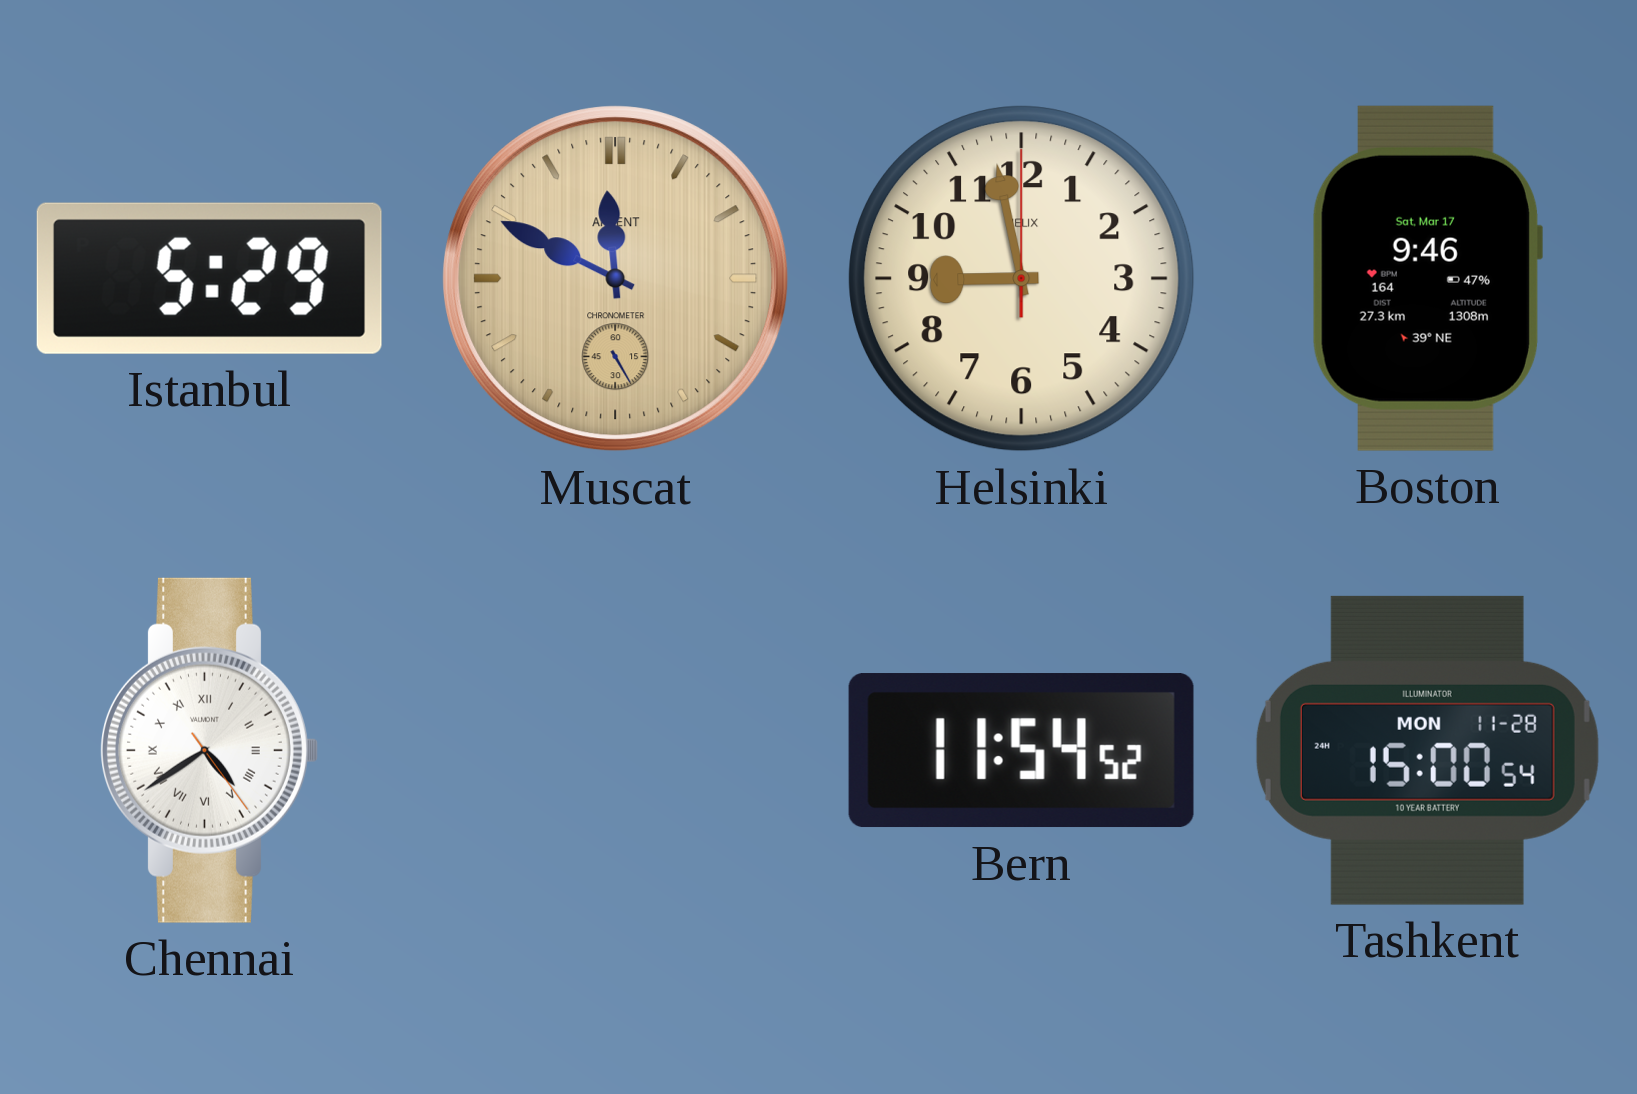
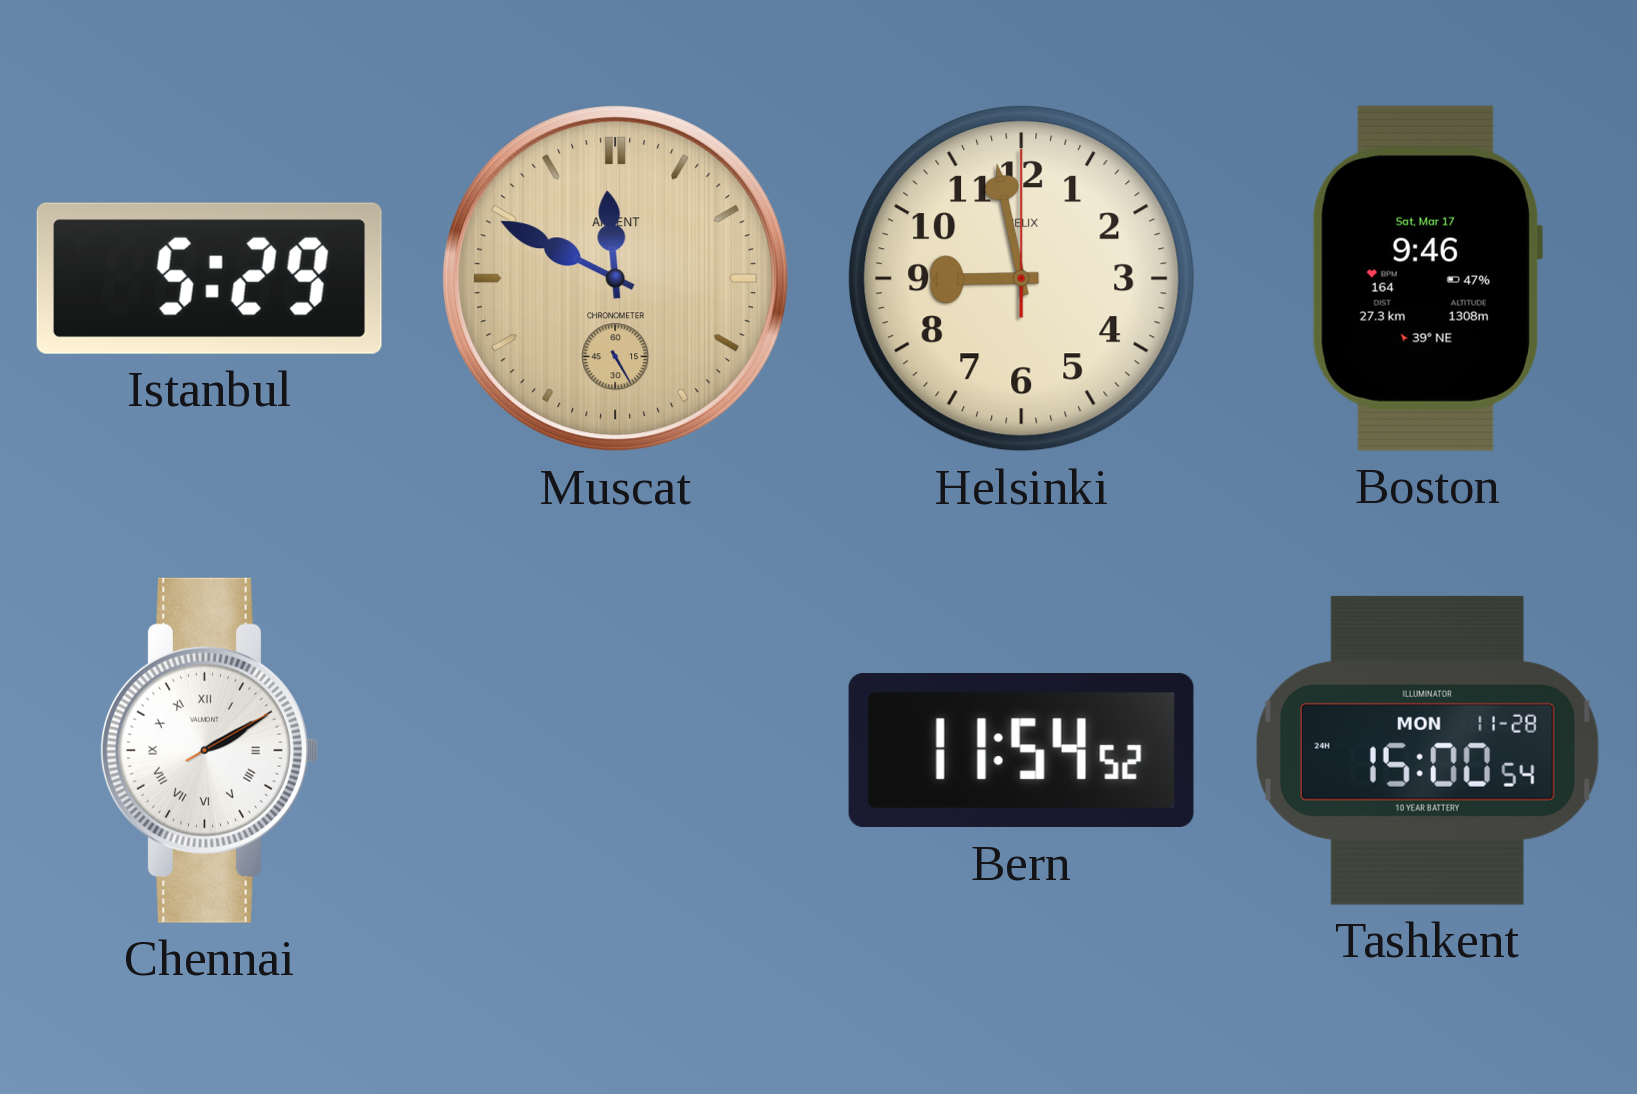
Chennai: 4:39 -> 2:10 (210, 750)
